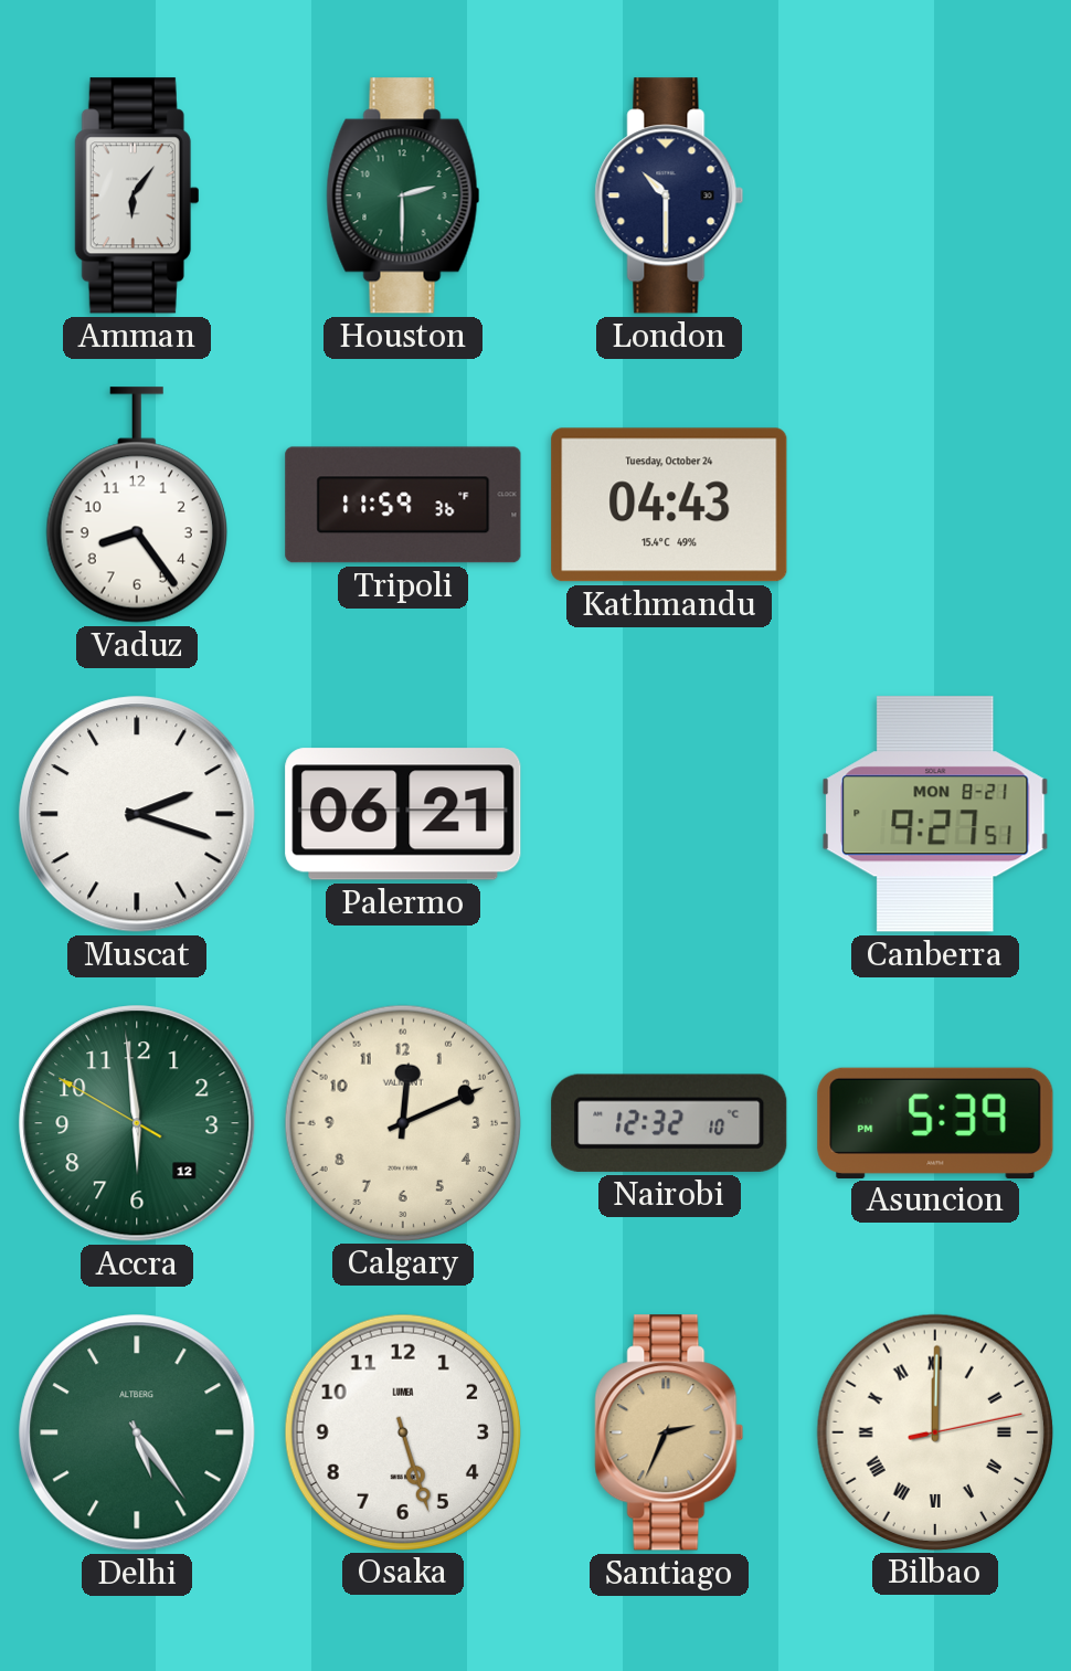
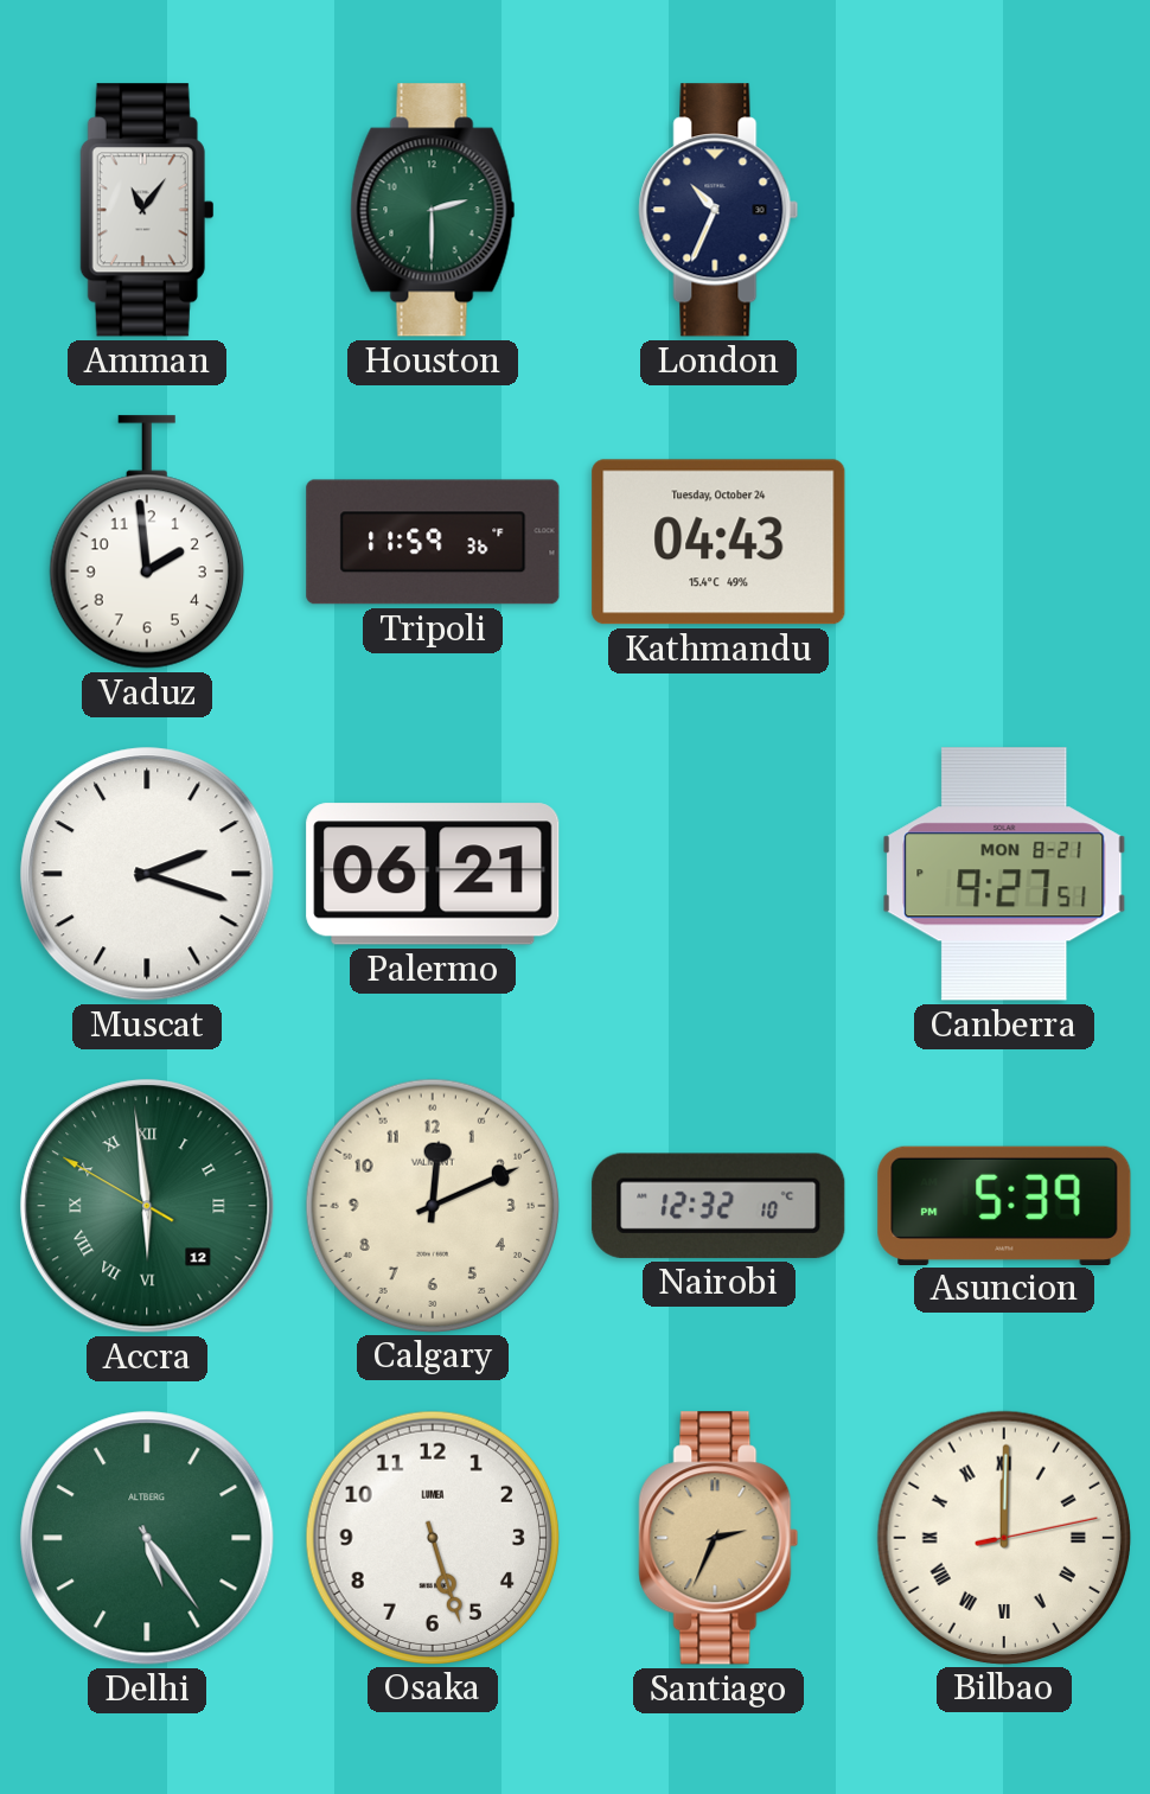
Amman: 6:06 -> 11:06 (147, 210)
London: 10:30 -> 10:34 (718, 210)
Vaduz: 8:24 -> 1:59 (147, 542)
Accra numerals: Arabic -> Roman (147, 1206)
